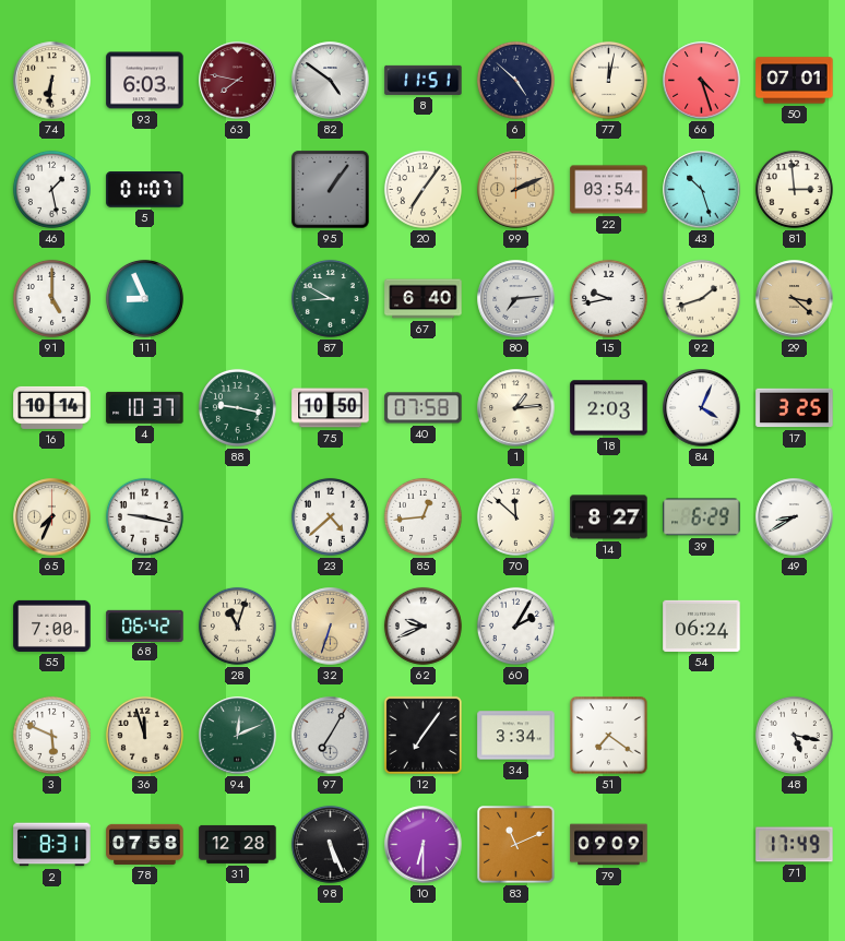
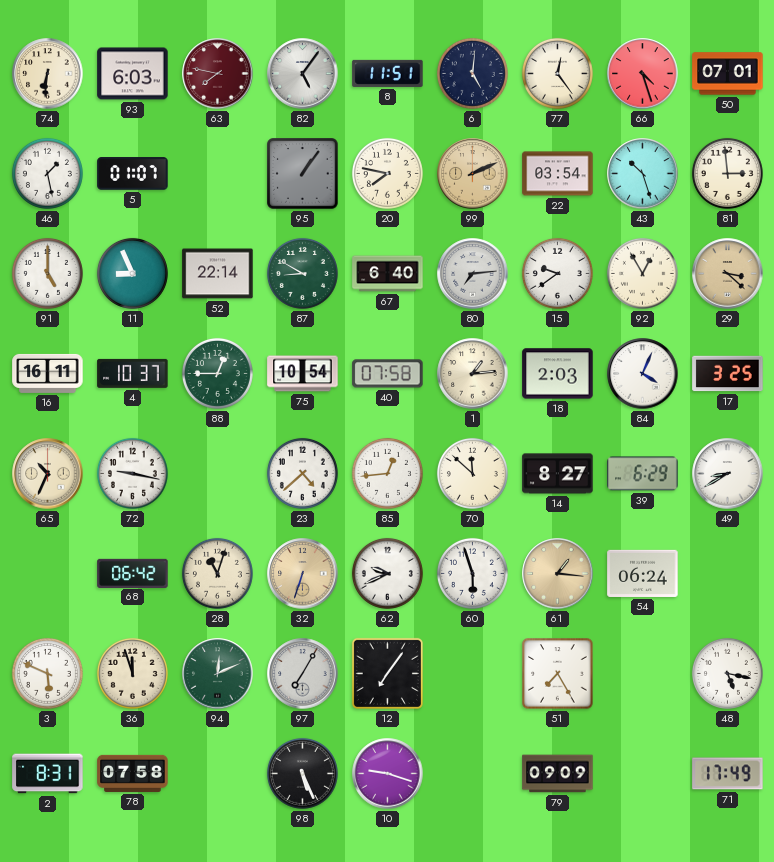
82: 4:51 -> 5:06 (303, 74)
6: 4:52 -> 5:01 (472, 73)
77: 12:02 -> 12:24 (557, 73)
20: 7:06 -> 7:47 (387, 173)
52: none -> 22:14 (218, 274)
15: 9:43 -> 9:39 (557, 273)
92: 1:42 -> 12:55 (642, 273)
16: 10:14 -> 16:11 (48, 373)
88: 9:17 -> 12:45 (217, 373)
75: 10:50 -> 10:54 (303, 374)
65: 7:34 -> 10:34 (48, 474)
55: 7:00 -> none (52, 626)
60: 2:05 -> 5:57 (472, 573)
61: none -> 1:16 (558, 574)
34: 3:34 -> none (516, 736)
51: 7:21 -> 7:25 (558, 674)
31: 12:28 -> none (238, 844)
10: 6:30 -> 9:18 (388, 774)
83: 11:11 -> none (516, 845)
